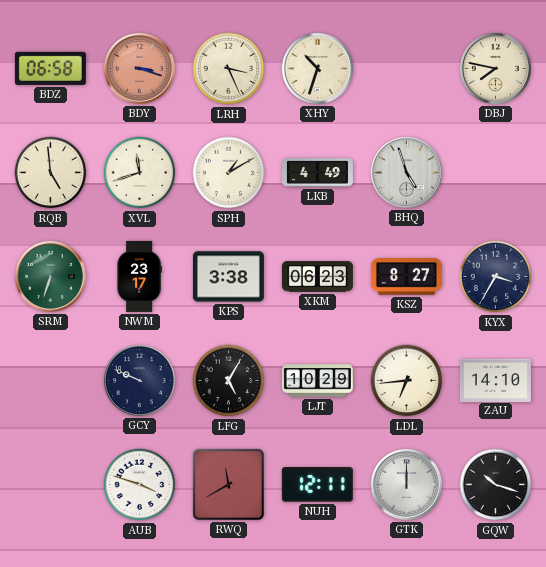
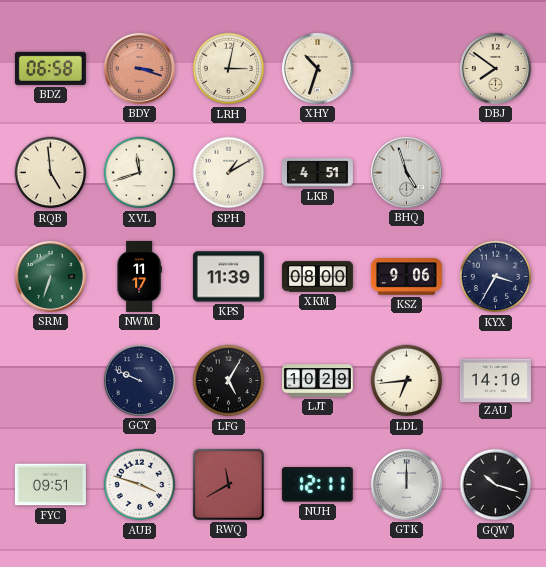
LRH: 3:26 -> 3:02 (229, 69)
DBJ: 7:47 -> 7:51 (495, 68)
LKB: 4:49 -> 4:51 (317, 173)
NWM: 23:17 -> 11:17 (139, 276)
KPS: 3:38 -> 11:39 (228, 277)
XKM: 06:23 -> 08:00 (317, 277)
KSZ: 8:27 -> 9:06 (406, 277)
FYC: none -> 09:51 (50, 485)
